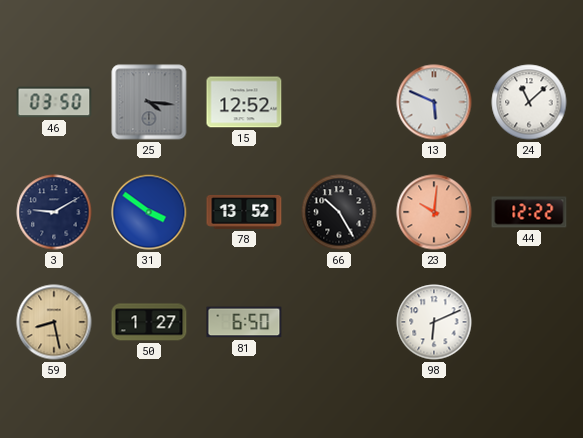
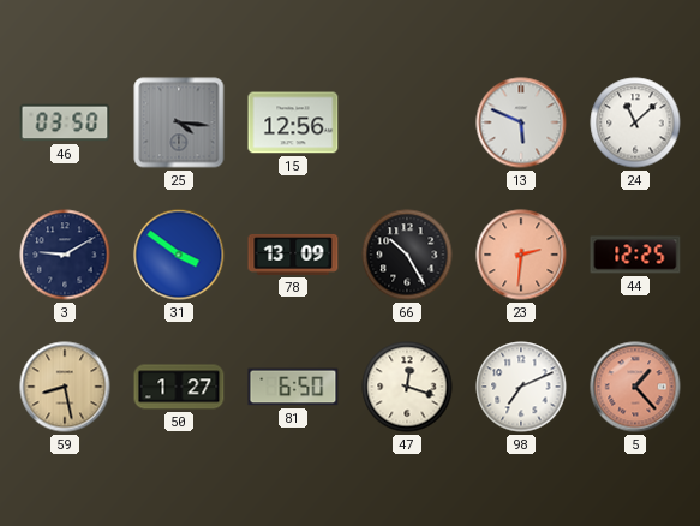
15: 12:52 -> 12:56 (293, 122)
78: 13:52 -> 13:09 (293, 255)
23: 10:01 -> 2:31 (521, 255)
44: 12:22 -> 12:25 (635, 255)
47: none -> 12:18 (407, 387)
98: 6:11 -> 7:11 (521, 387)
5: none -> 1:23 (635, 387)
